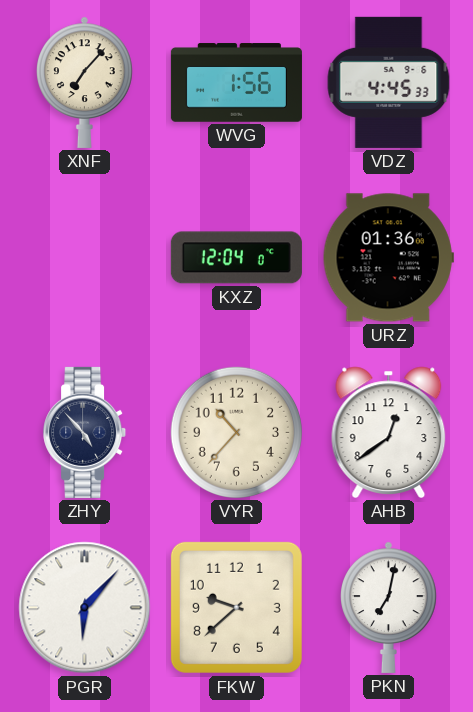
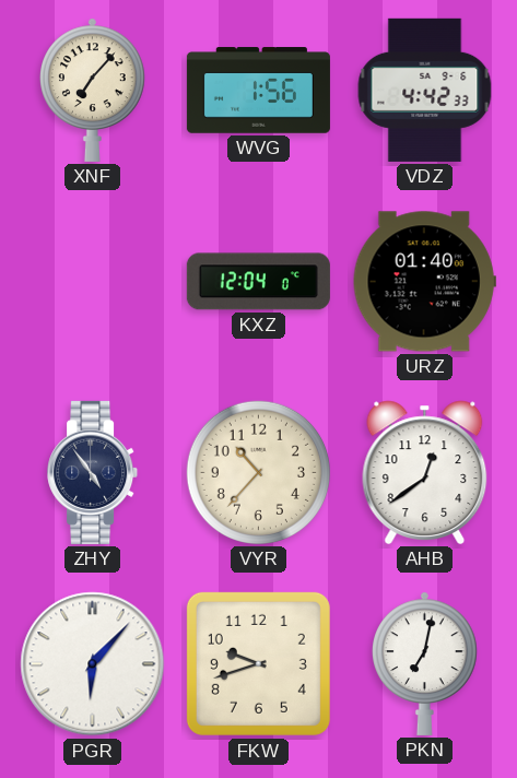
VDZ: 4:45 -> 4:42 (425, 90)
URZ: 01:36 -> 01:40 (424, 282)
ZHY: 4:53 -> 4:54 (93, 472)
FKW: 9:38 -> 9:42 (258, 663)
